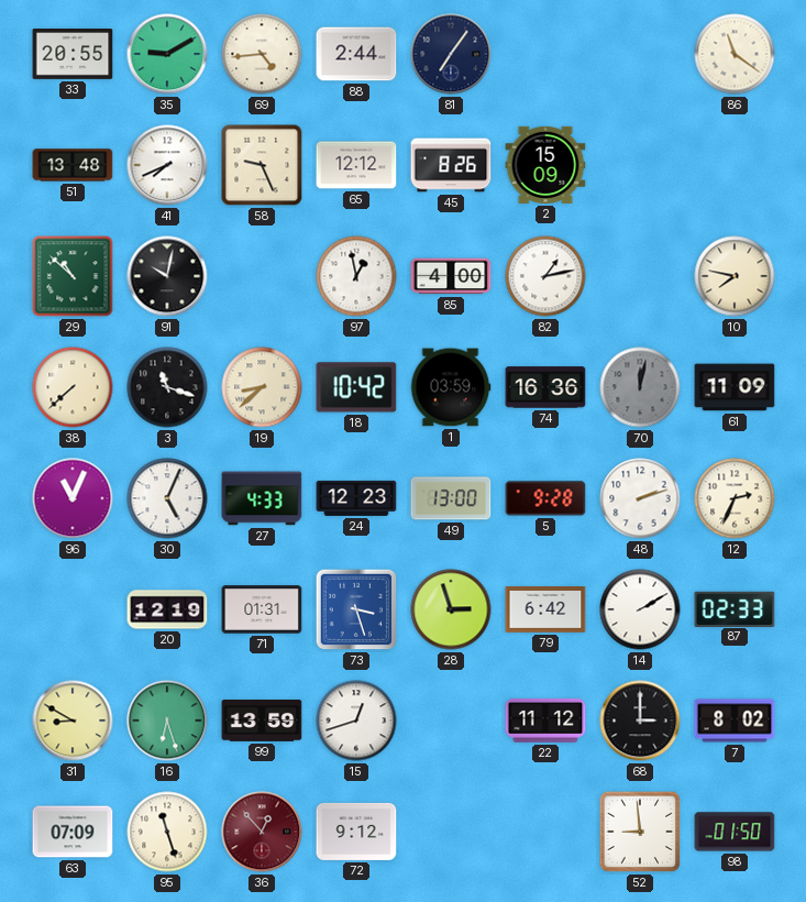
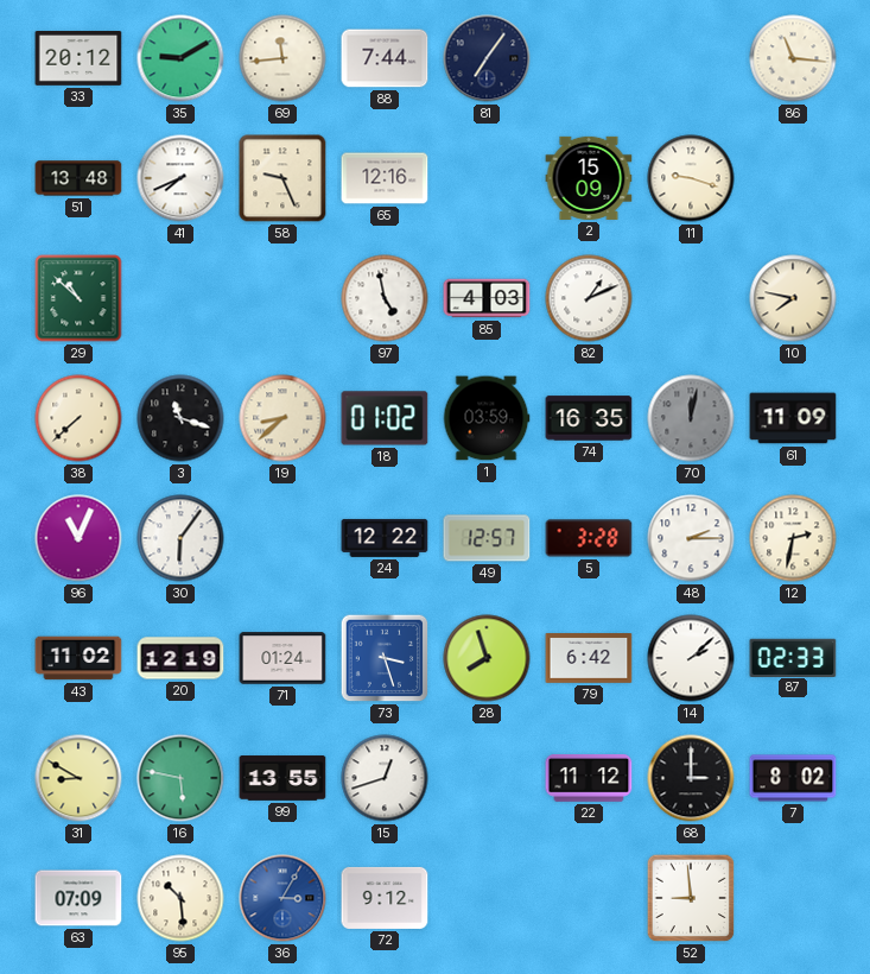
33: 20:55 -> 20:12 (78, 59)
69: 4:44 -> 11:44 (282, 58)
88: 2:44 -> 7:44 (385, 58)
86: 11:21 -> 11:16 (793, 58)
65: 12:12 -> 12:16 (385, 178)
45: 8:26 -> none (451, 165)
11: none -> 9:18 (691, 178)
91: 10:02 -> none (167, 276)
97: 12:58 -> 4:58 (385, 298)
85: 4:00 -> 4:03 (487, 298)
82: 1:13 -> 1:11 (589, 298)
18: 10:42 -> 01:02 (385, 418)
74: 16:36 -> 16:35 (589, 418)
30: 5:04 -> 6:06 (180, 538)
27: 4:33 -> none (262, 498)
24: 12:23 -> 12:22 (385, 538)
49: 13:00 -> 12:57 (487, 538)
5: 9:28 -> 3:28 (589, 538)
48: 2:12 -> 2:15 (691, 538)
12: 2:34 -> 2:32 (793, 538)
43: none -> 11:02 (78, 658)
71: 01:31 -> 01:24 (282, 658)
28: 2:57 -> 7:57 (487, 658)
14: 2:10 -> 2:08 (691, 658)
16: 6:27 -> 5:47 (180, 778)
99: 13:59 -> 13:55 (282, 778)
95: 11:27 -> 10:29 (180, 898)
36: 12:53 -> 3:05 (282, 898)
36 dial: burgundy -> blue (282, 898)
98: 01:50 -> none (735, 832)
